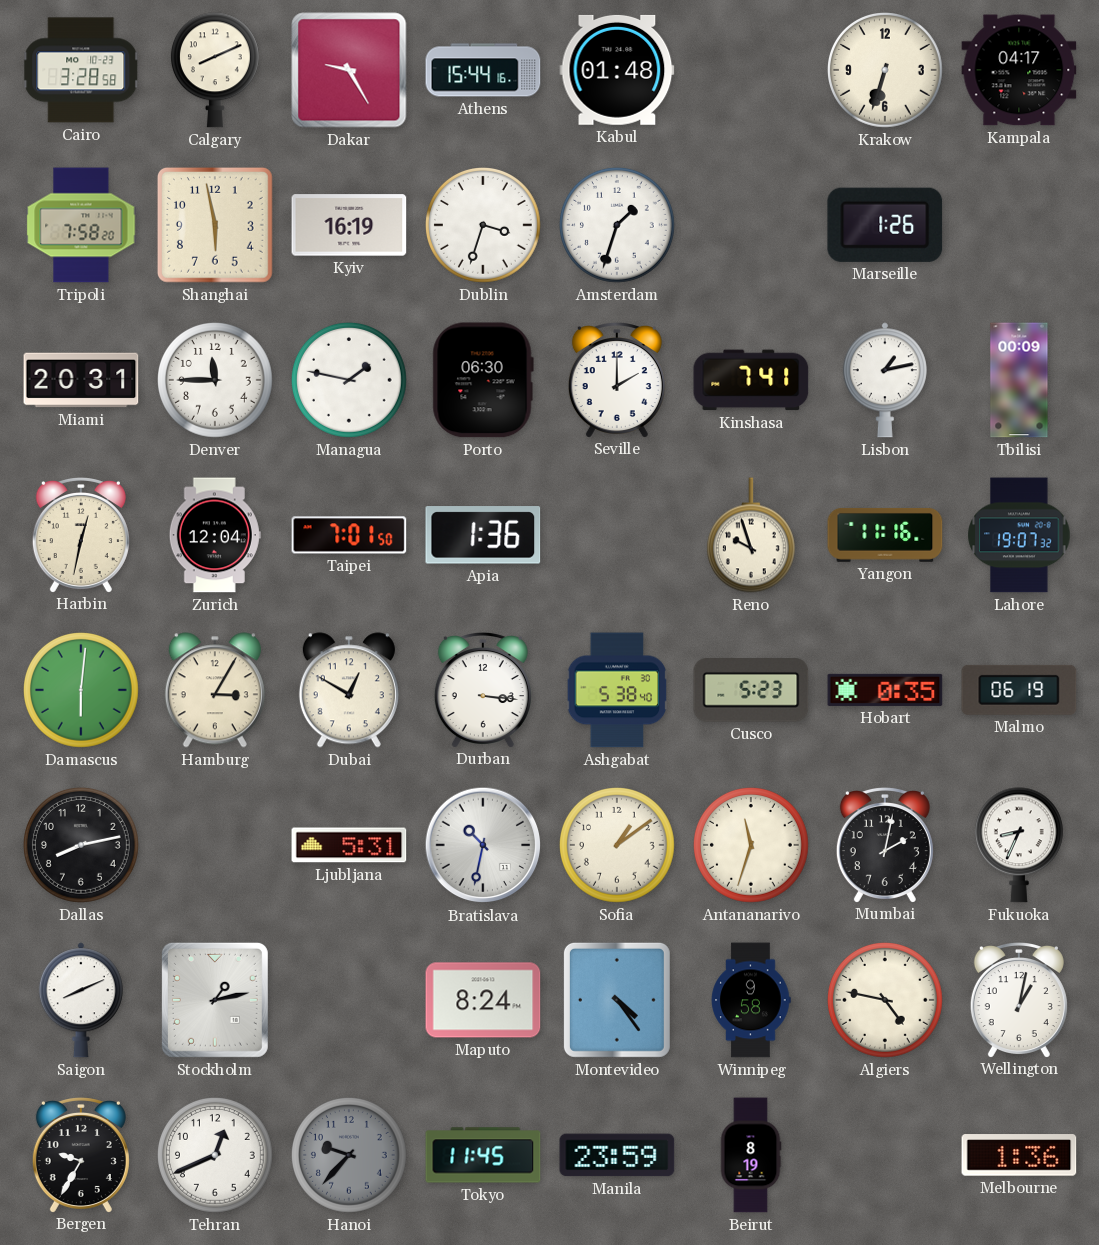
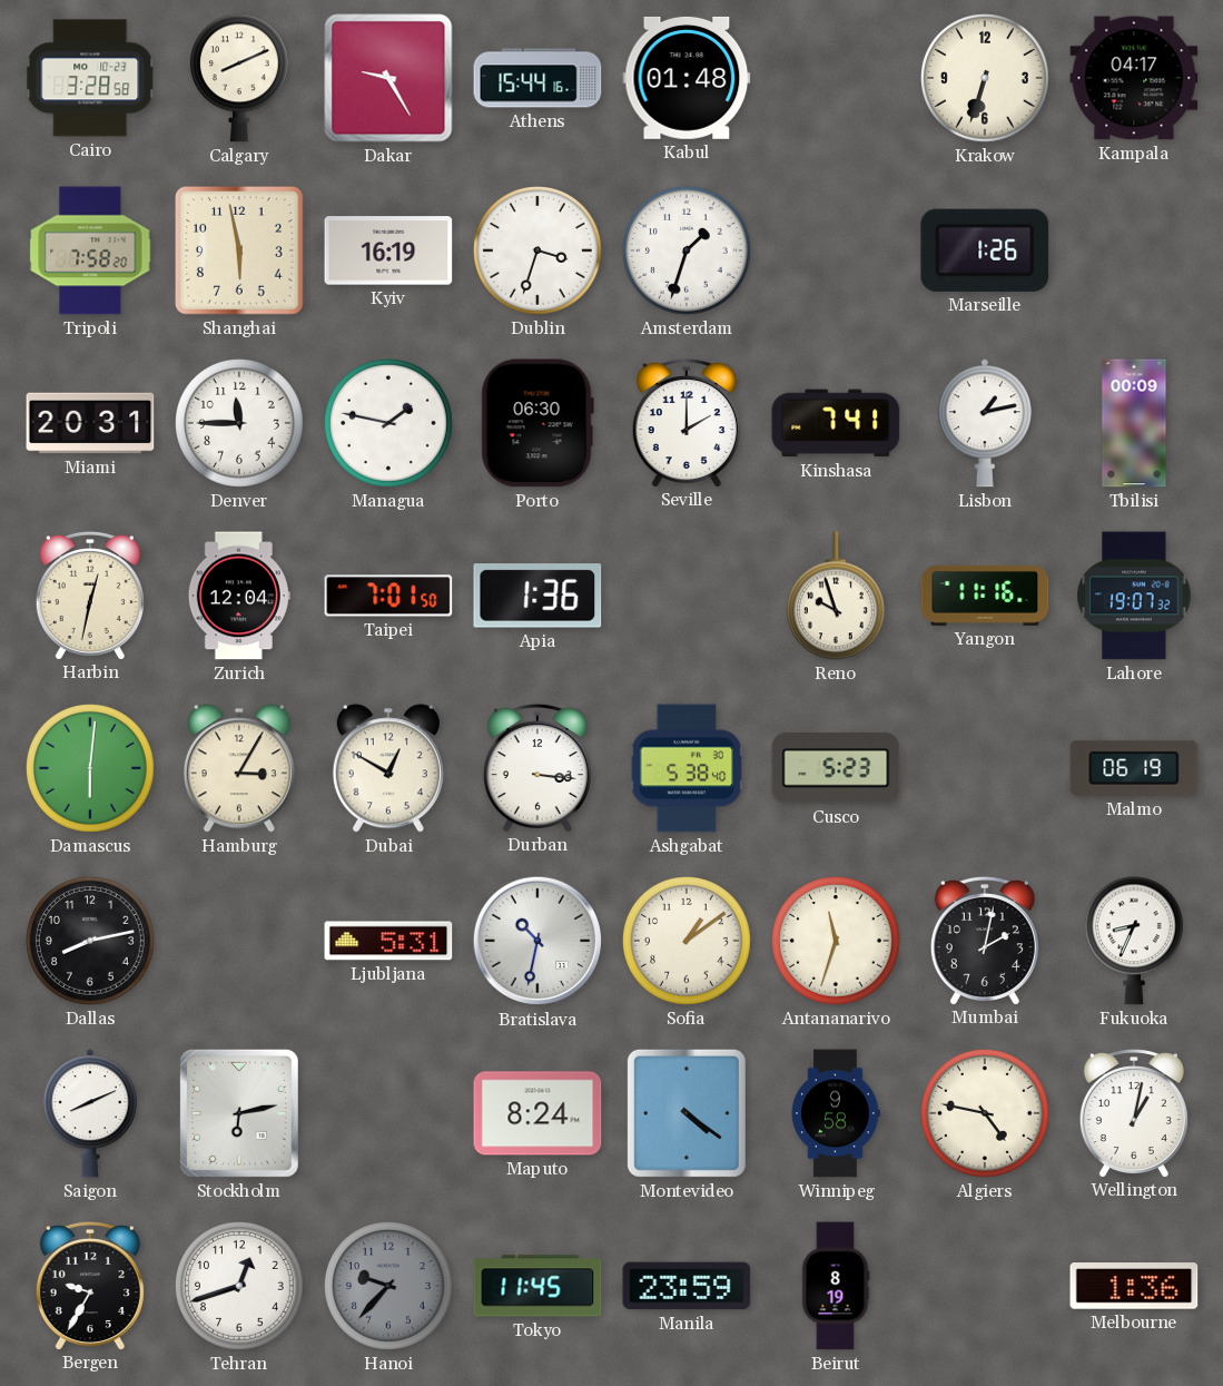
Hobart: 0:35 -> none (885, 690)
Stockholm: 1:13 -> 6:13 (239, 1113)
Montevideo: 4:24 -> 4:21 (687, 1113)
Tehran: 12:41 -> 12:42 (240, 1287)
